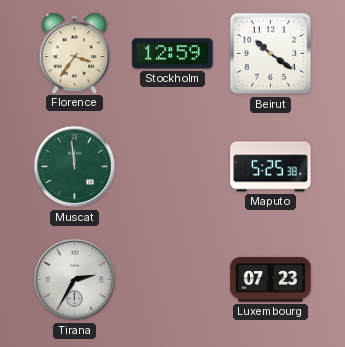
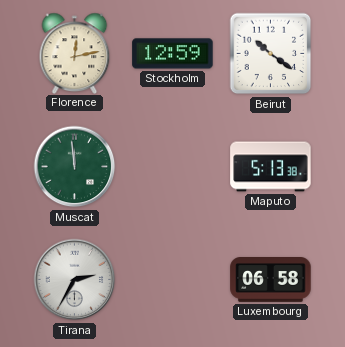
Florence: 3:36 -> 12:13 (75, 53)
Maputo: 5:25 -> 5:13 (271, 167)
Luxembourg: 07:23 -> 06:58 (271, 280)
